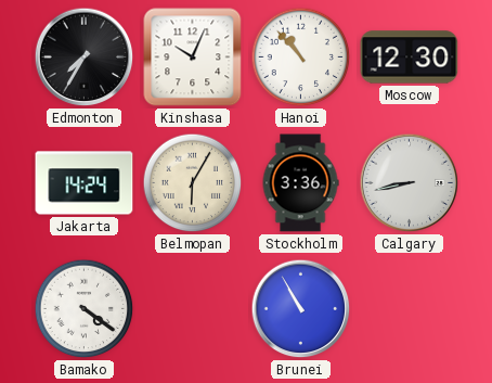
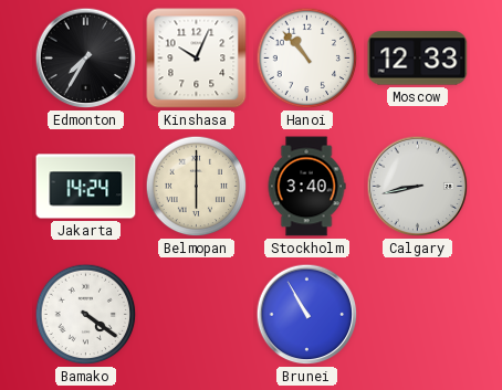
Moscow: 12:30 -> 12:33 (418, 59)
Belmopan: 6:05 -> 6:00 (197, 187)
Stockholm: 3:36 -> 3:40 (306, 187)
